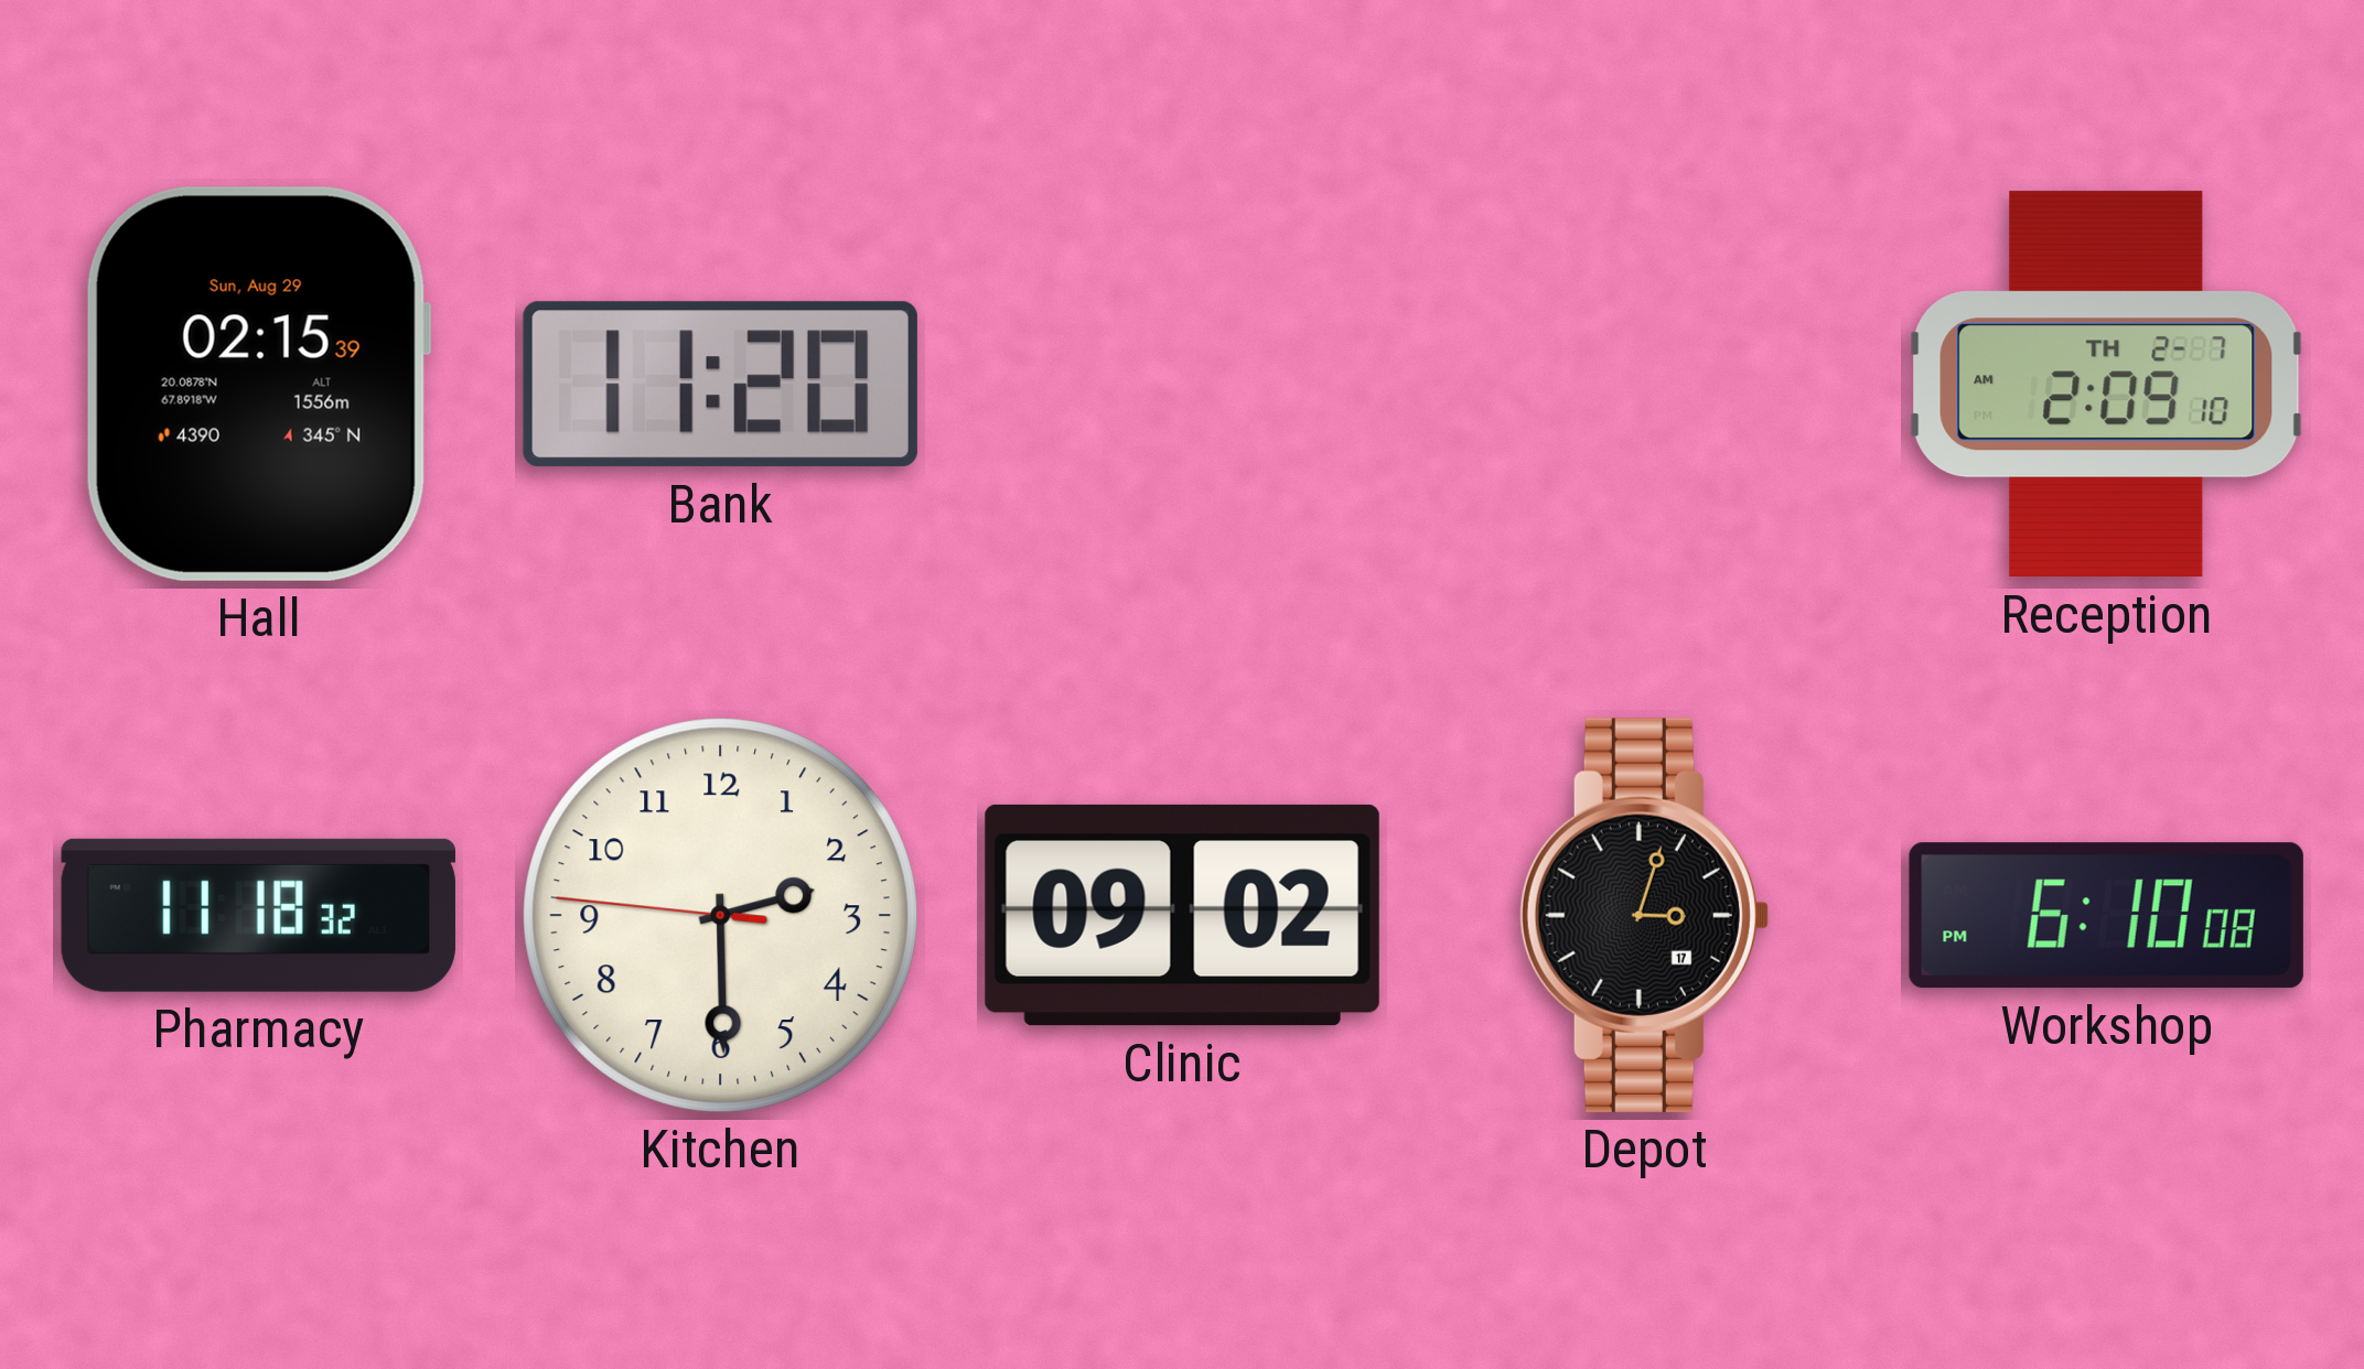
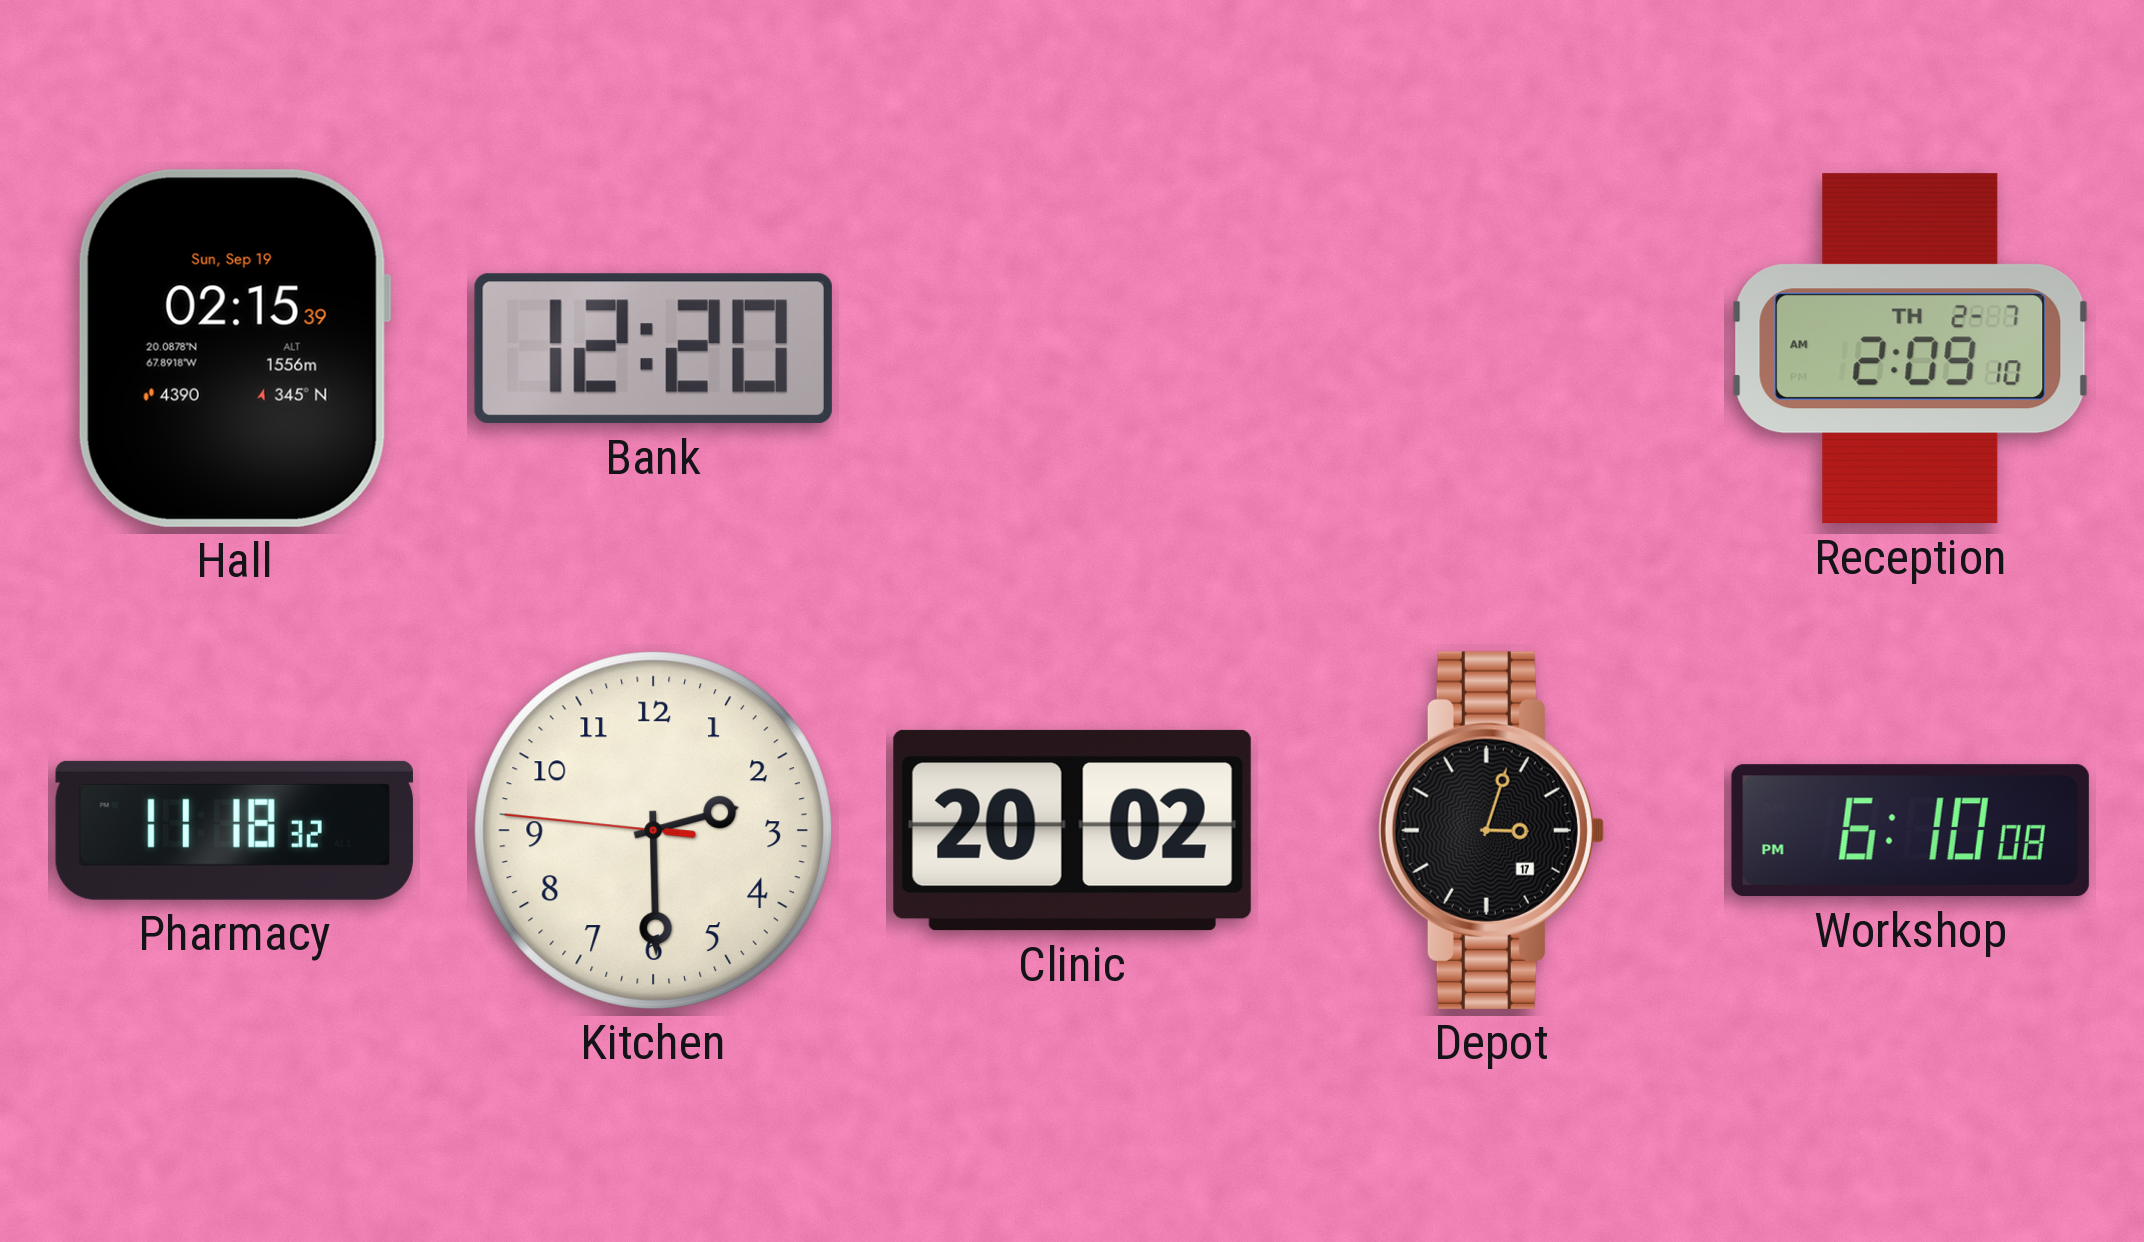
Hall date: Sun, Aug 29 -> Sun, Sep 19 (234, 348)
Bank: 11:20 -> 12:20 (653, 349)
Clinic: 09:02 -> 20:02 (1072, 830)
